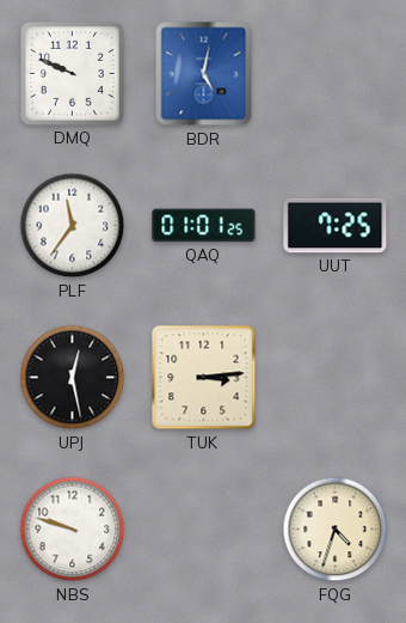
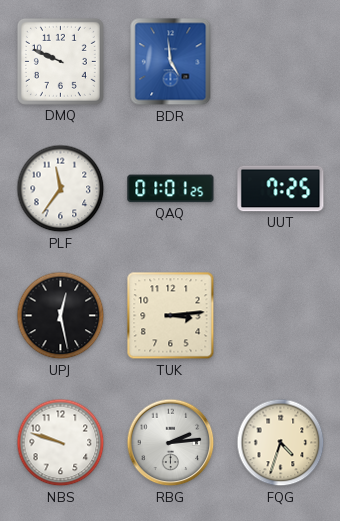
BDR: 5:02 -> 4:59 (171, 62)
RBG: none -> 2:14 (171, 443)
